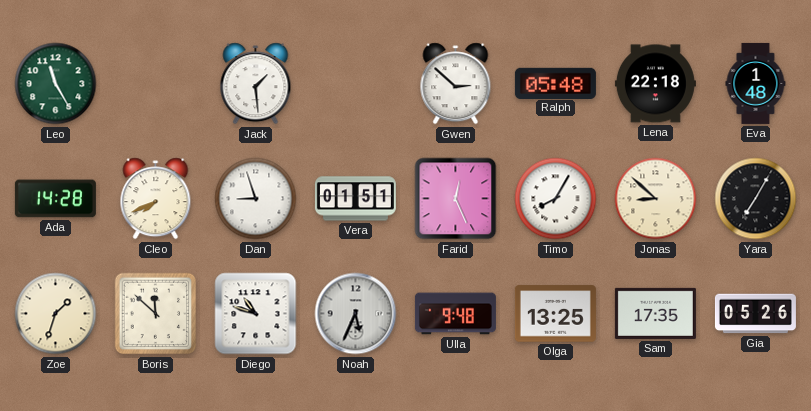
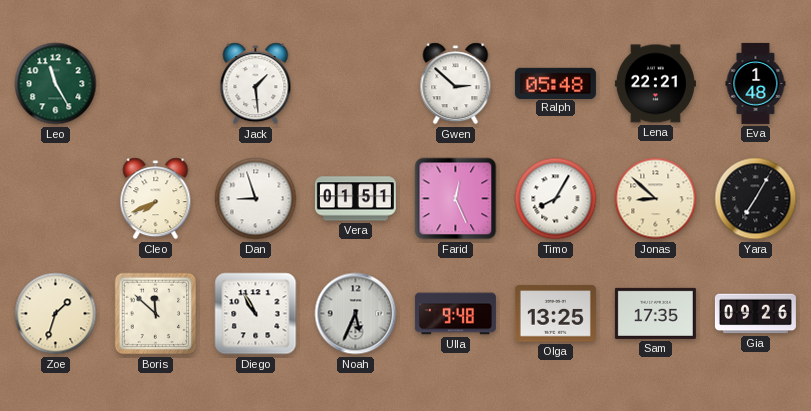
Lena: 22:18 -> 22:21 (655, 84)
Ada: 14:28 -> none (55, 199)
Diego: 10:48 -> 10:55 (256, 314)
Gia: 05:26 -> 09:26 (755, 314)
